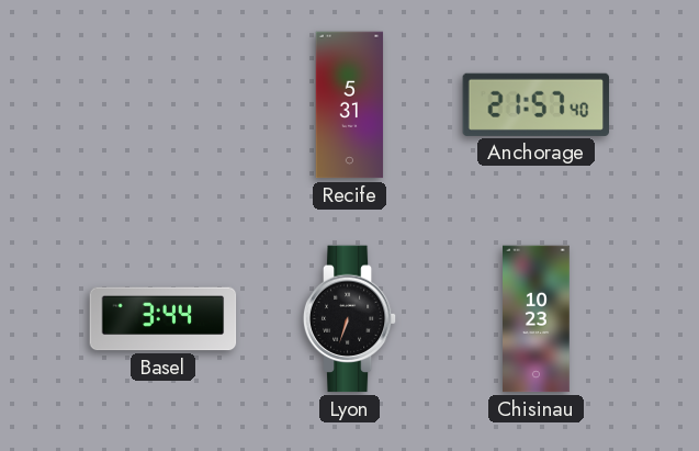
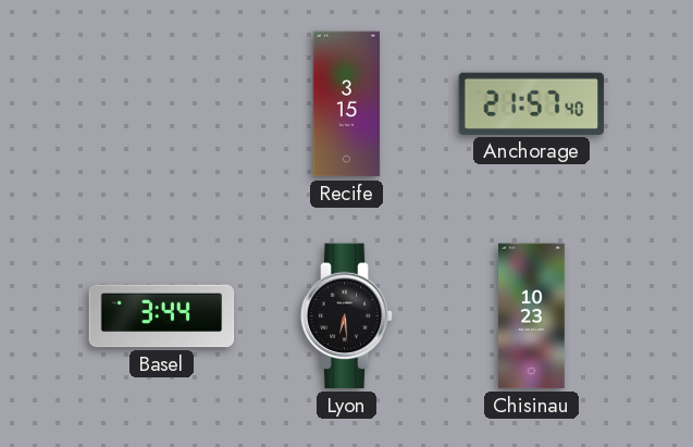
Recife: 5:31 -> 3:15 (347, 104)
Lyon: 6:33 -> 6:29 (347, 316)
